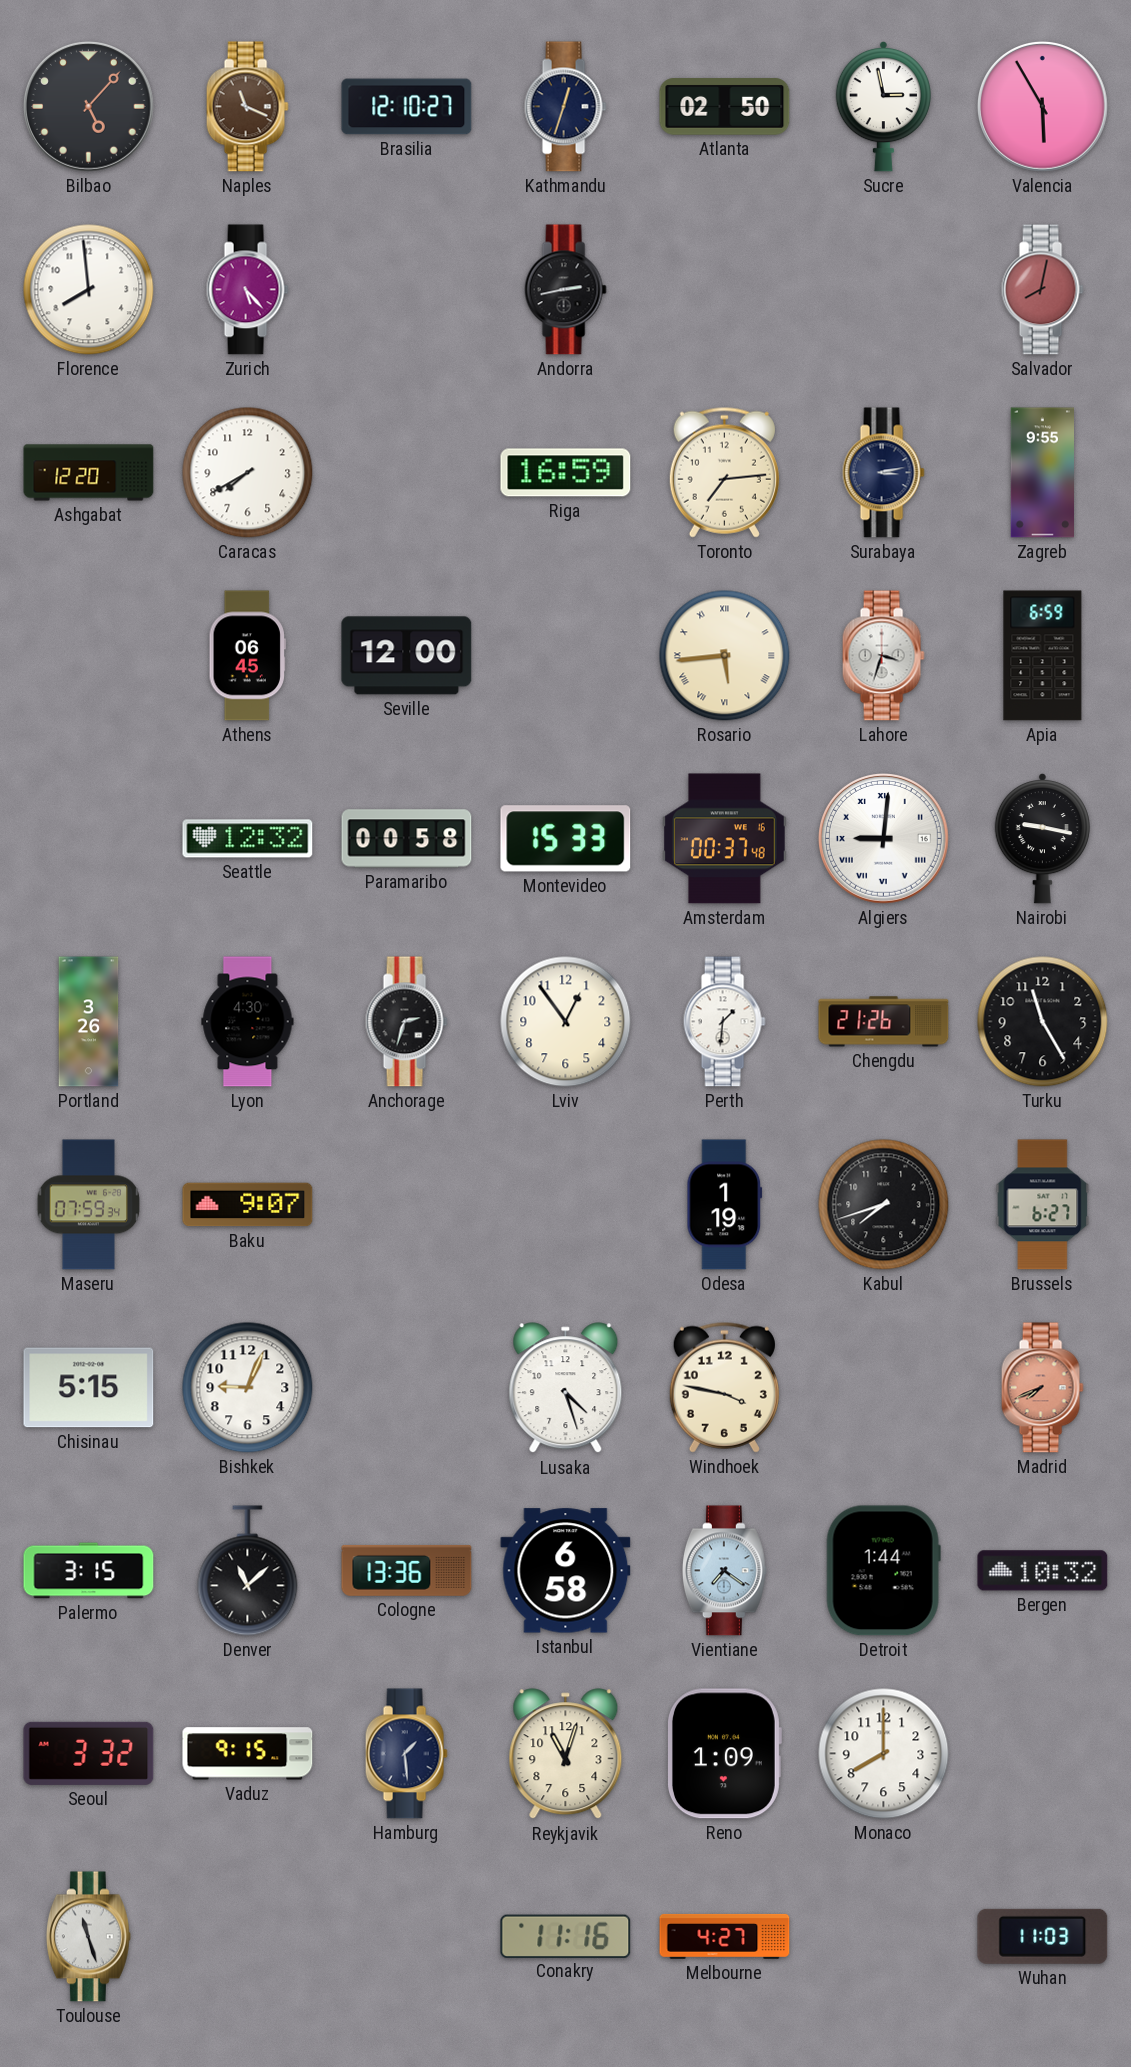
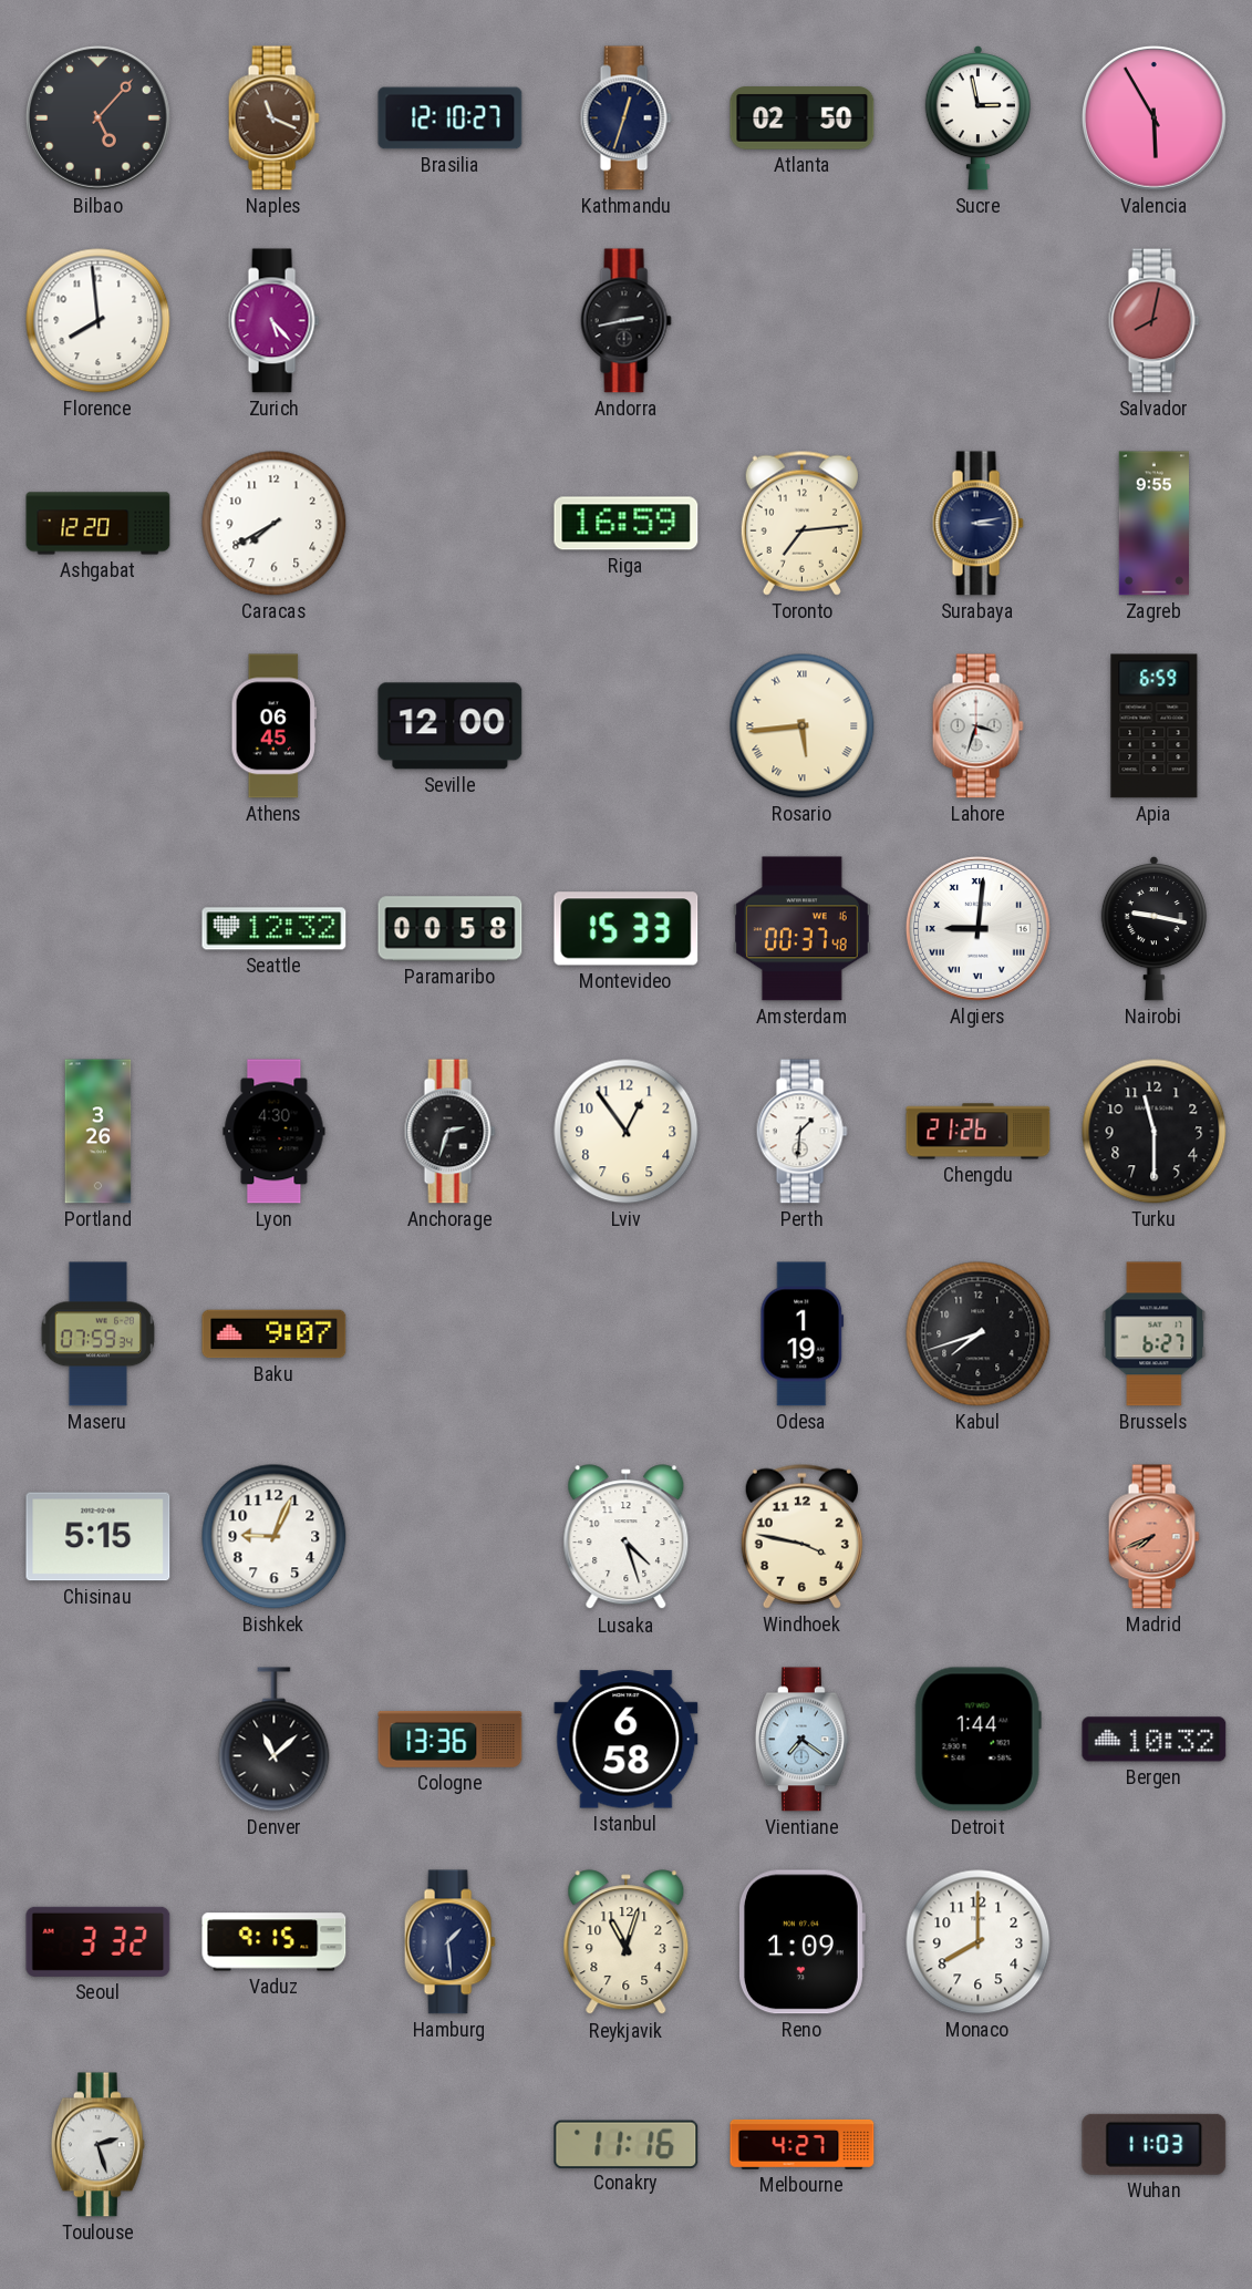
Turku: 11:25 -> 11:30 (1155, 1132)
Palermo: 3:15 -> none (89, 1571)
Toulouse: 11:27 -> 2:27 (97, 2145)
